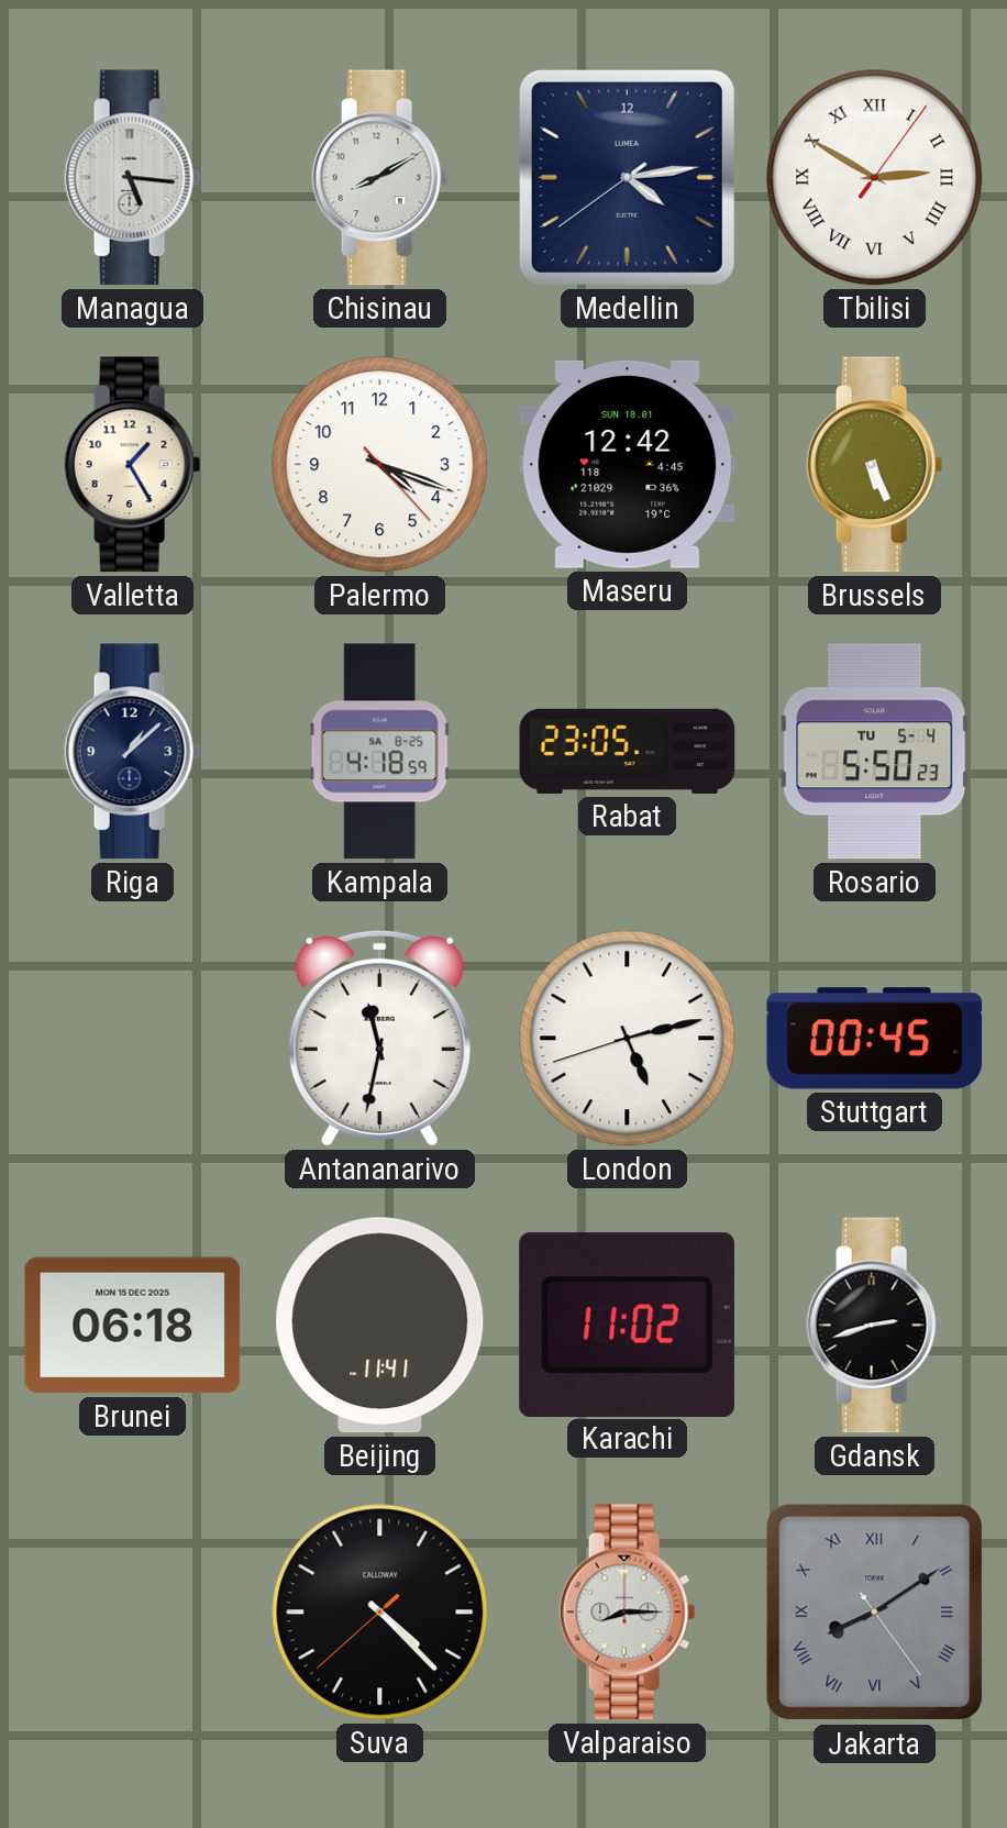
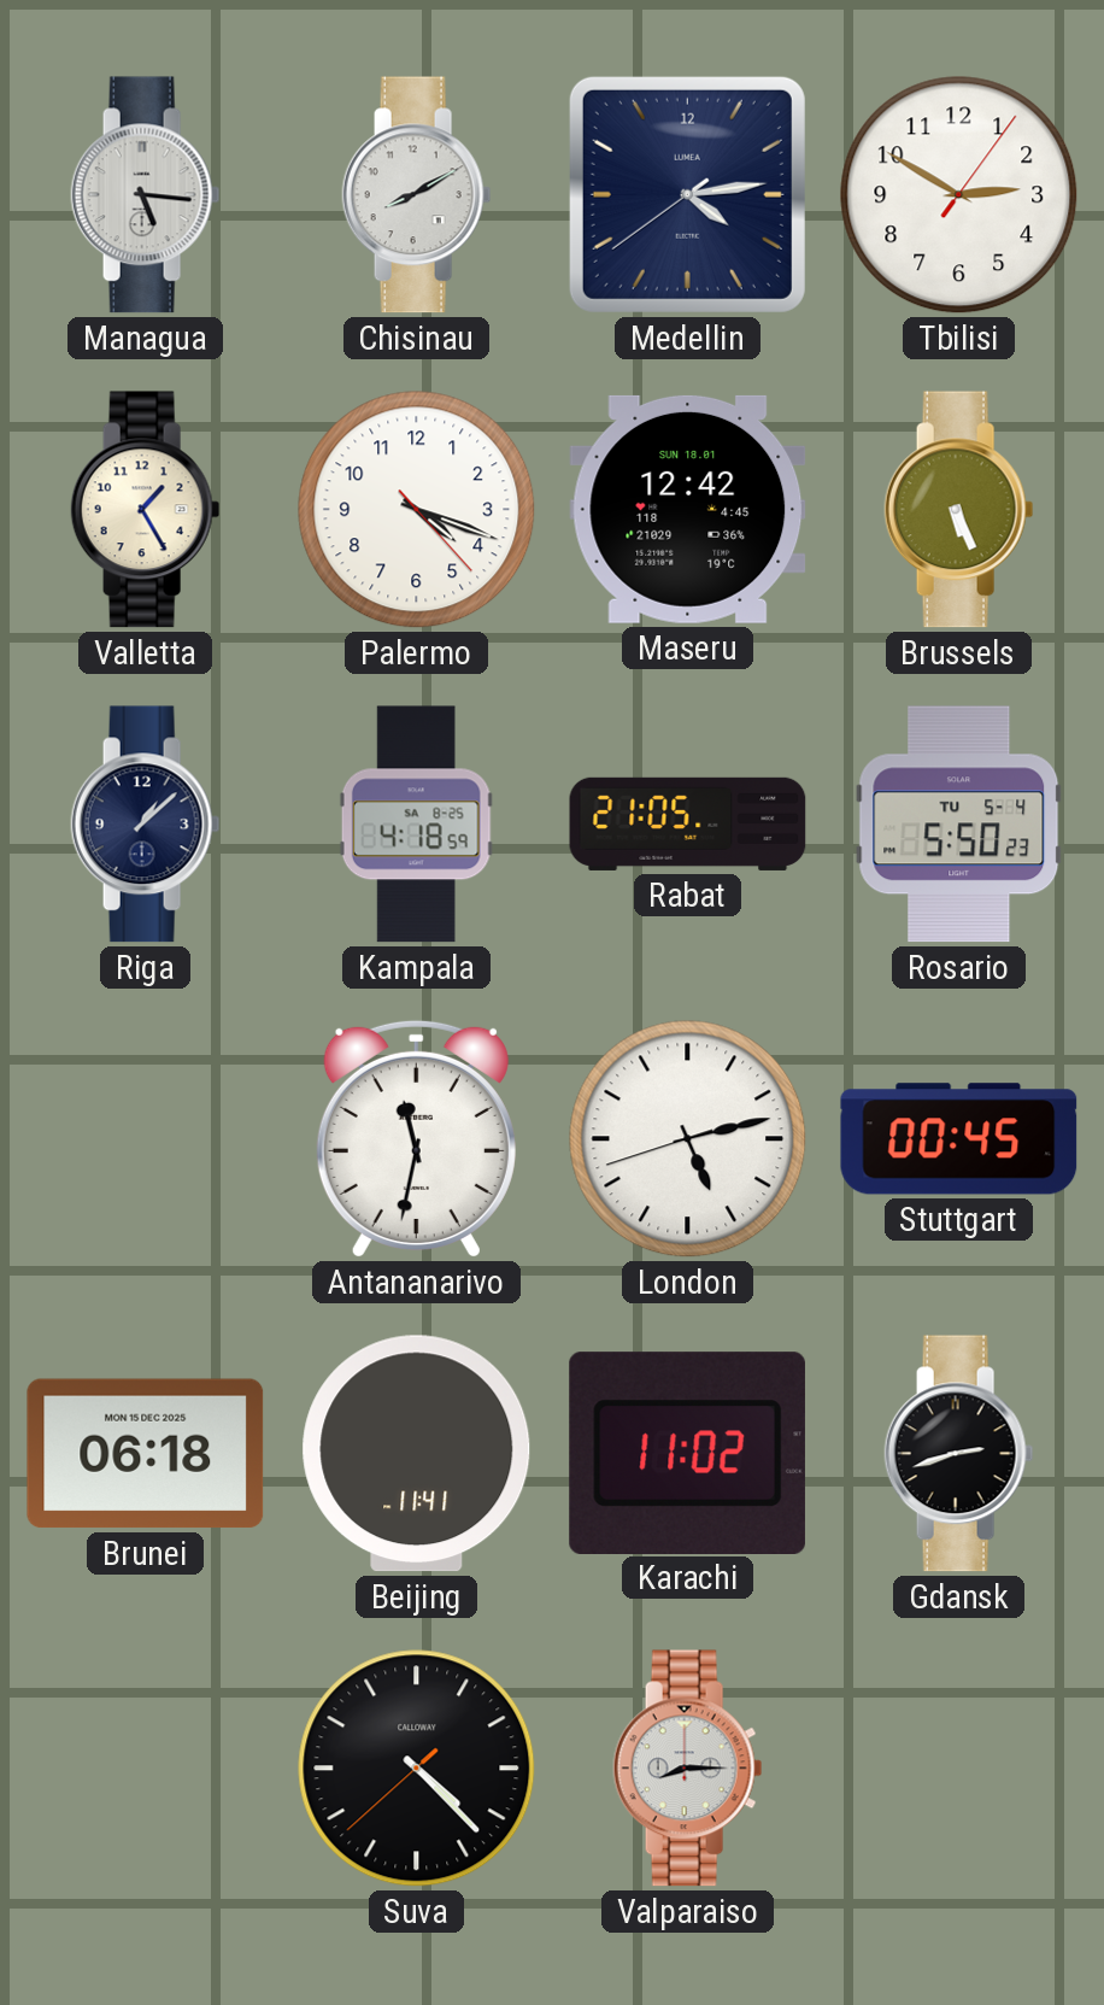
Tbilisi numerals: Roman -> Arabic (959, 195)
Rabat: 23:05 -> 21:05 (688, 823)
Jakarta: 8:09 -> none (875, 1613)
